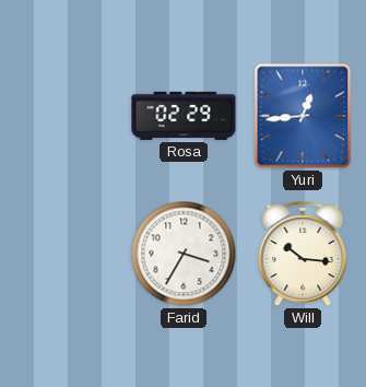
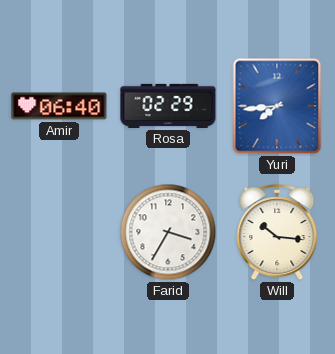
Amir: none -> 06:40 (59, 106)
Yuri: 12:44 -> 7:44 (277, 106)
